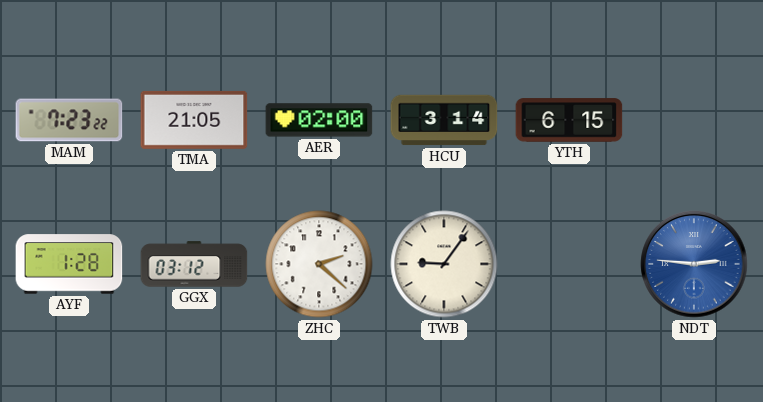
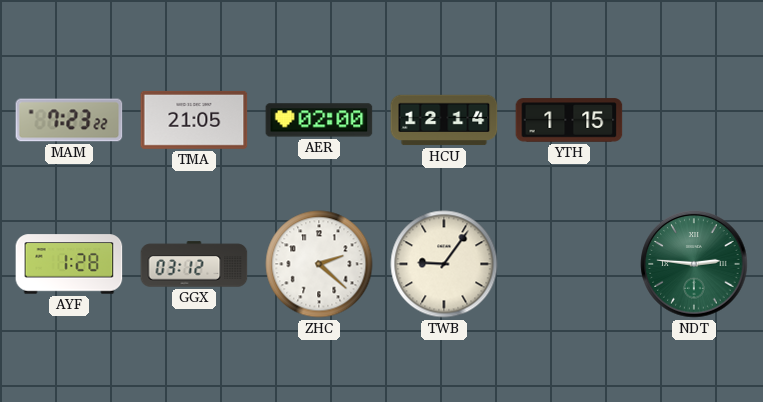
HCU: 3:14 -> 12:14 (444, 120)
YTH: 6:15 -> 1:15 (569, 120)
NDT dial: blue -> green (694, 264)
